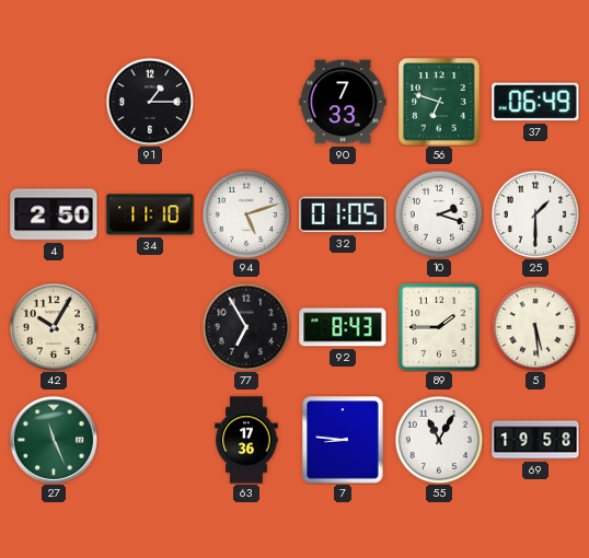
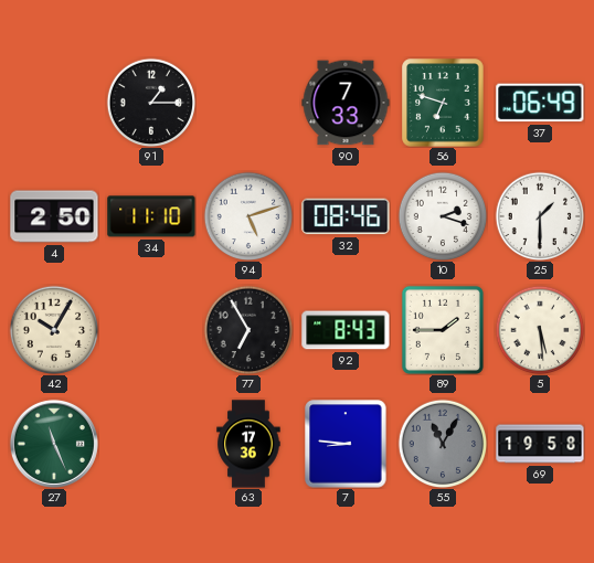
32: 01:05 -> 08:46 (346, 216)
55 dial: white -> grey (443, 444)
